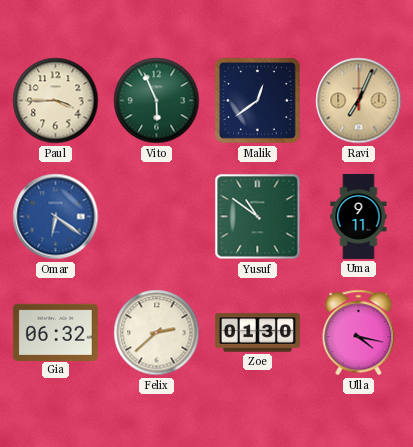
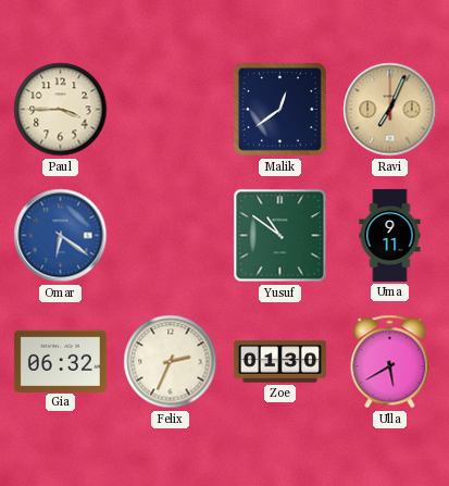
Vito: 5:56 -> none (157, 101)
Felix: 2:38 -> 2:34 (171, 362)
Ulla: 4:17 -> 5:40 (390, 362)
